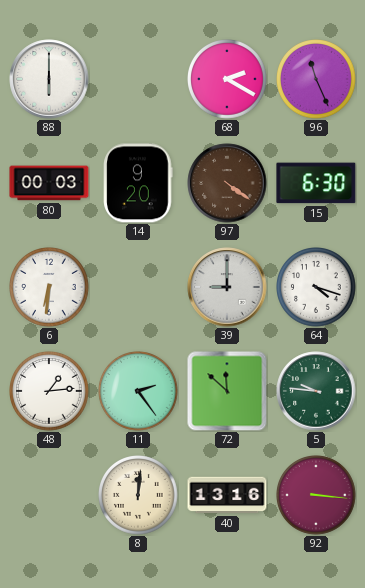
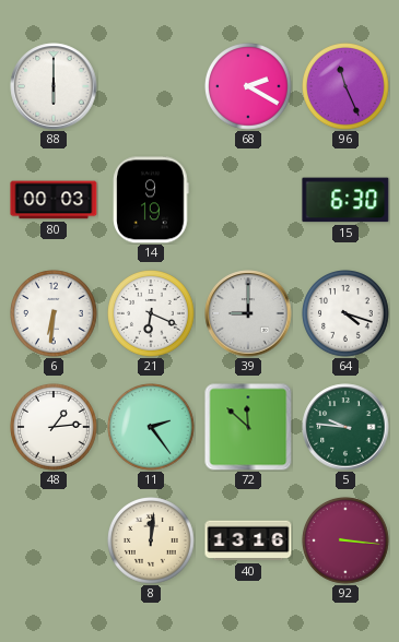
14: 9:20 -> 9:19 (151, 200)
97: 4:21 -> none (227, 183)
21: none -> 6:19 (152, 314)
